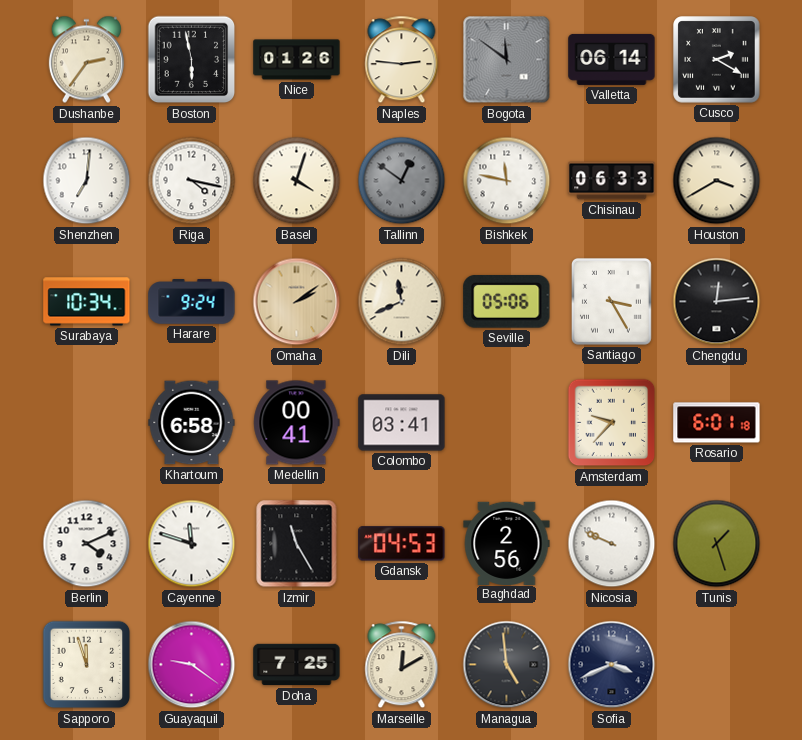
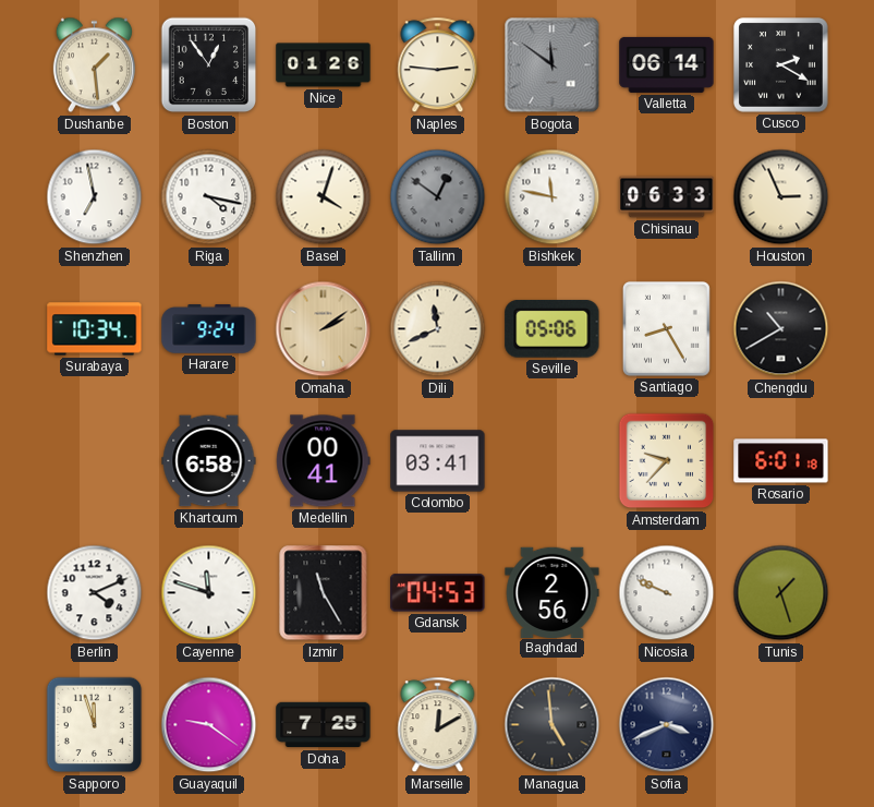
Dushanbe: 2:36 -> 1:29 (94, 65)
Boston: 5:58 -> 12:54 (209, 65)
Shenzhen: 7:01 -> 6:58 (95, 197)
Houston: 3:40 -> 2:56 (781, 197)
Santiago: 3:25 -> 8:25 (666, 328)
Chengdu: 12:14 -> 10:40 (781, 329)
